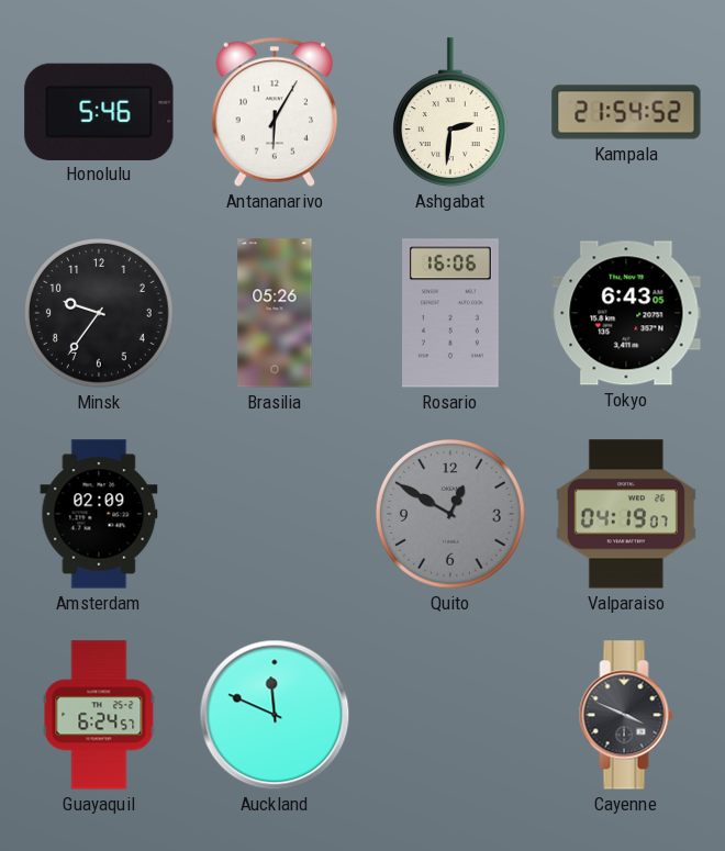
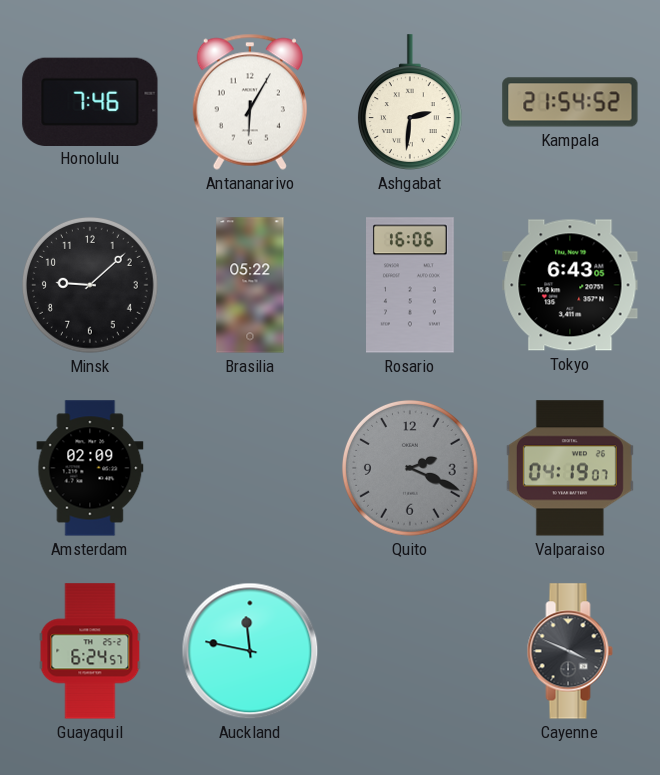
Honolulu: 5:46 -> 7:46 (90, 101)
Minsk: 9:36 -> 9:08 (90, 285)
Brasilia: 05:26 -> 05:22 (250, 285)
Quito: 12:50 -> 2:19 (410, 468)
Auckland: 11:49 -> 11:47 (250, 651)
